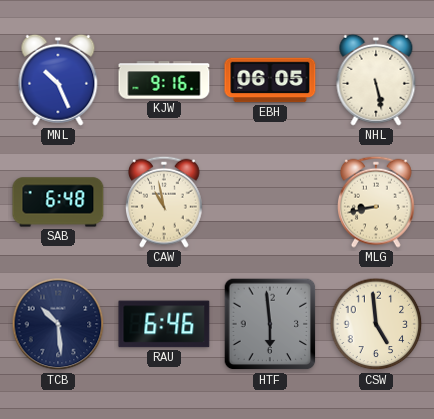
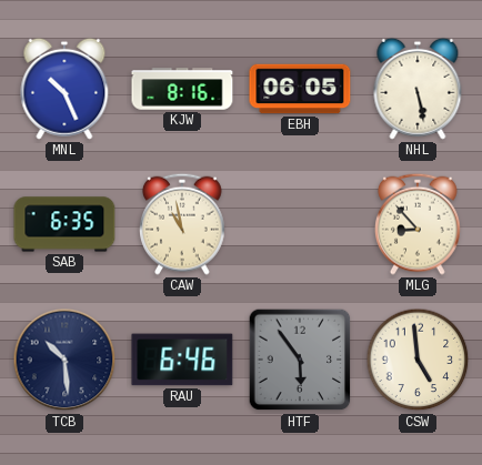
KJW: 9:16 -> 8:16 (182, 89)
SAB: 6:48 -> 6:35 (64, 224)
MLG: 8:43 -> 8:53 (419, 224)
HTF: 5:59 -> 5:54 (300, 360)
